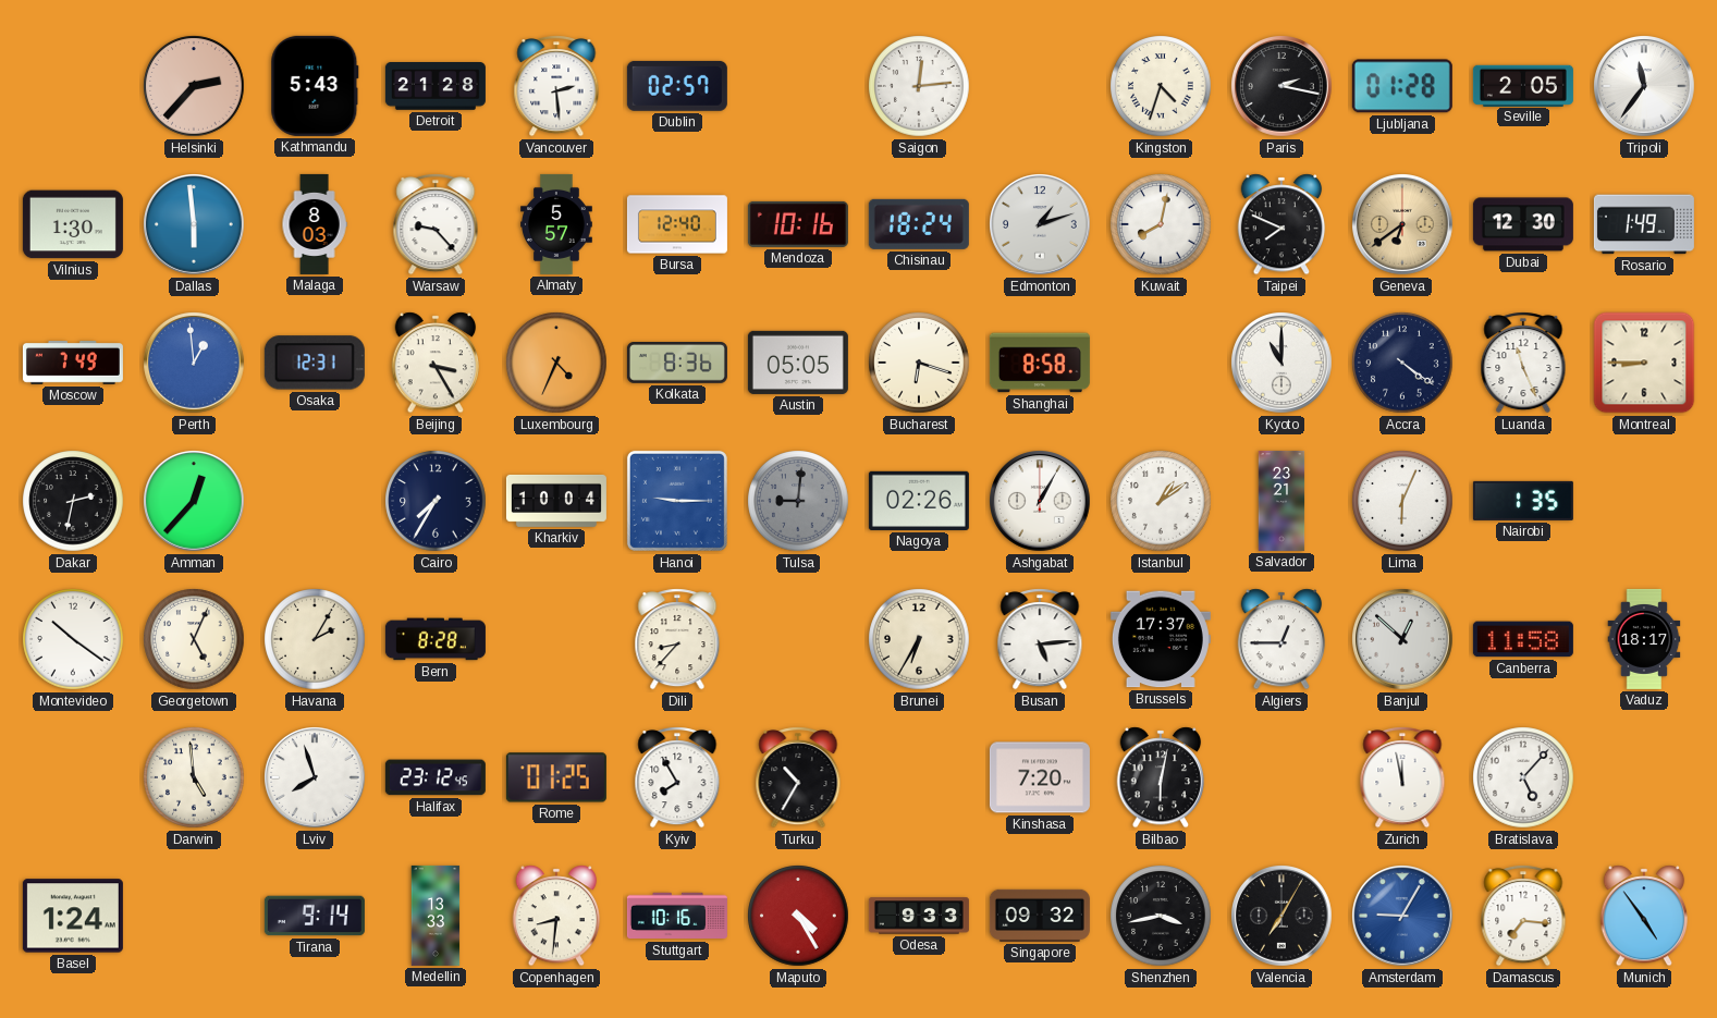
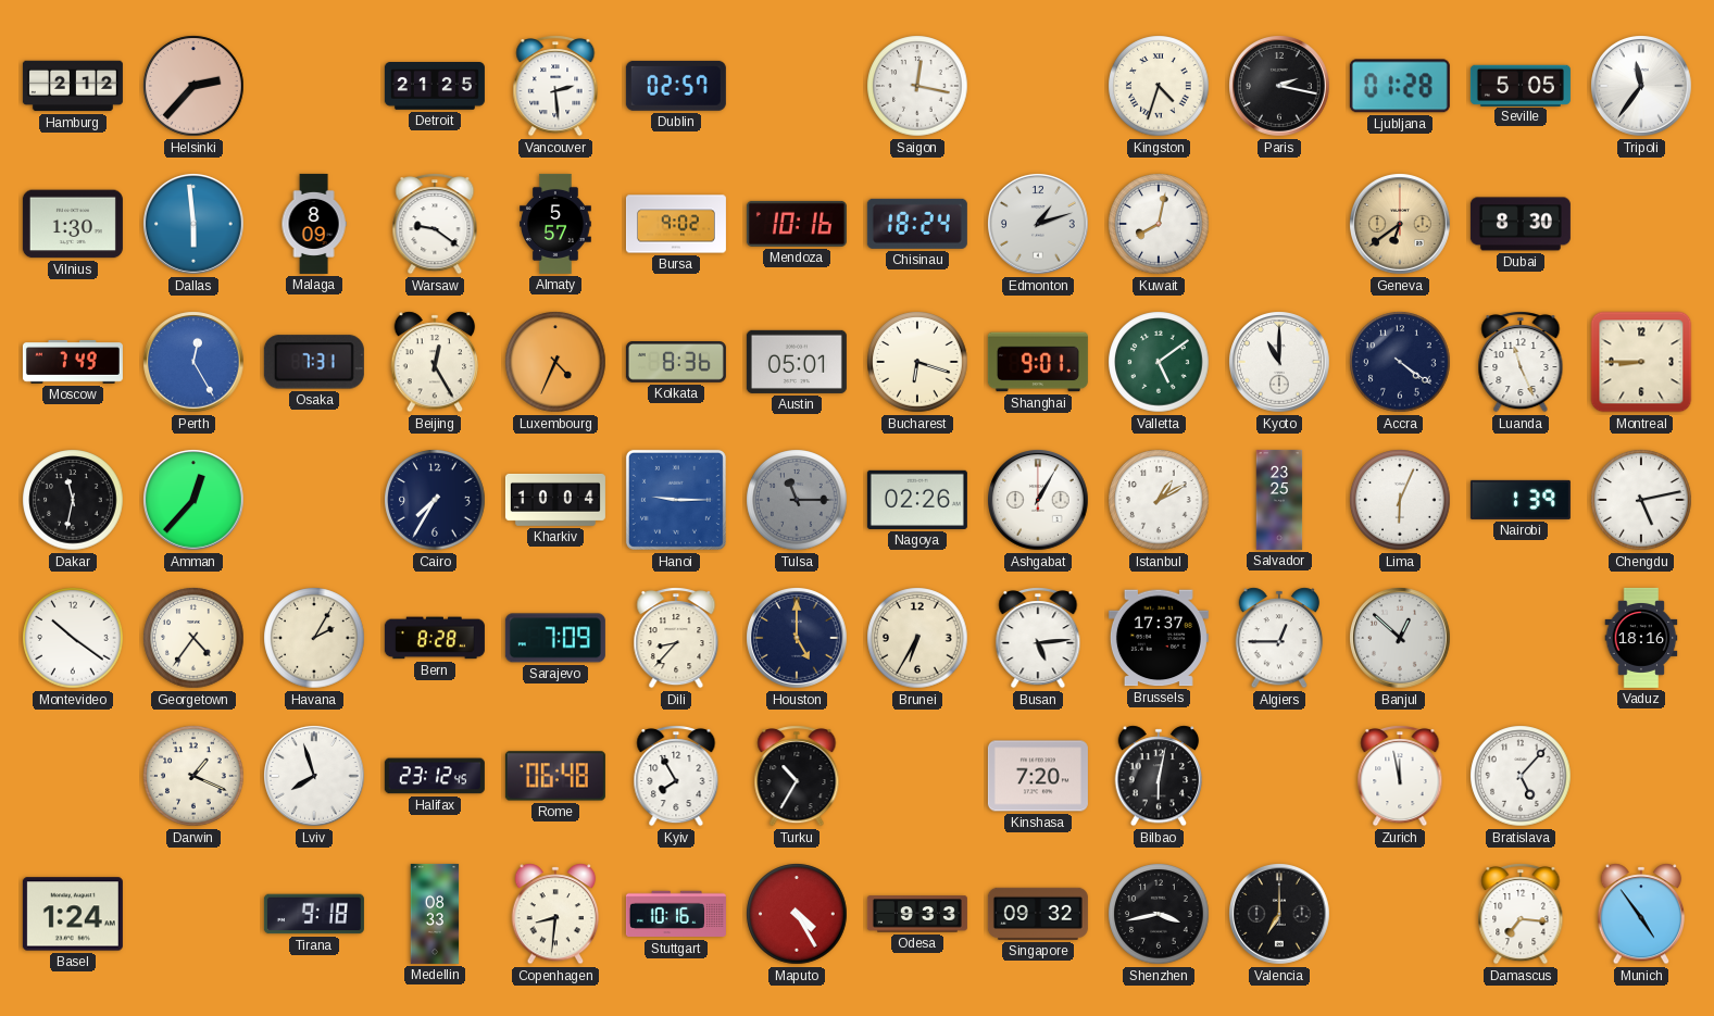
Hamburg: none -> 2:12 (73, 86)
Kathmandu: 5:43 -> none (315, 86)
Detroit: 21:28 -> 21:25 (435, 87)
Saigon: 12:14 -> 12:17 (917, 86)
Seville: 2:05 -> 5:05 (1521, 85)
Malaga: 8:03 -> 8:09 (314, 224)
Warsaw: 9:23 -> 9:21 (435, 224)
Bursa: 12:40 -> 9:02 (676, 224)
Taipei: 7:49 -> none (1281, 224)
Dubai: 12:30 -> 8:30 (1521, 224)
Rosario: 1:49 -> none (1644, 224)
Perth: 12:59 -> 12:25 (195, 363)
Osaka: 12:31 -> 7:31 (314, 362)
Beijing: 3:25 -> 12:25 (435, 362)
Austin: 05:05 -> 05:01 (797, 362)
Shanghai: 8:58 -> 9:01 (1038, 362)
Valletta: none -> 5:09 (1159, 362)
Dakar: 2:32 -> 11:32 (73, 500)
Tulsa: 9:01 -> 11:15 (797, 500)
Istanbul: 1:09 -> 1:10 (1159, 500)
Salvador: 23:21 -> 23:25 (1279, 500)
Nairobi: 1:35 -> 1:39 (1521, 500)
Chengdu: none -> 5:13 (1641, 500)
Georgetown: 5:04 -> 4:36 (193, 638)
Sarajevo: none -> 7:09 (555, 638)
Houston: none -> 5:00 (798, 639)
Canberra: 11:58 -> none (1523, 639)
Vaduz: 18:17 -> 18:16 (1641, 638)
Darwin: 4:59 -> 1:19 (193, 776)
Rome: 01:25 -> 06:48 (555, 776)
Tirana: 9:14 -> 9:18 (314, 914)
Medellin: 13:33 -> 08:33 (435, 914)
Valencia: 7:05 -> 7:00 (1280, 915)
Amsterdam: 9:05 -> none (1403, 917)
